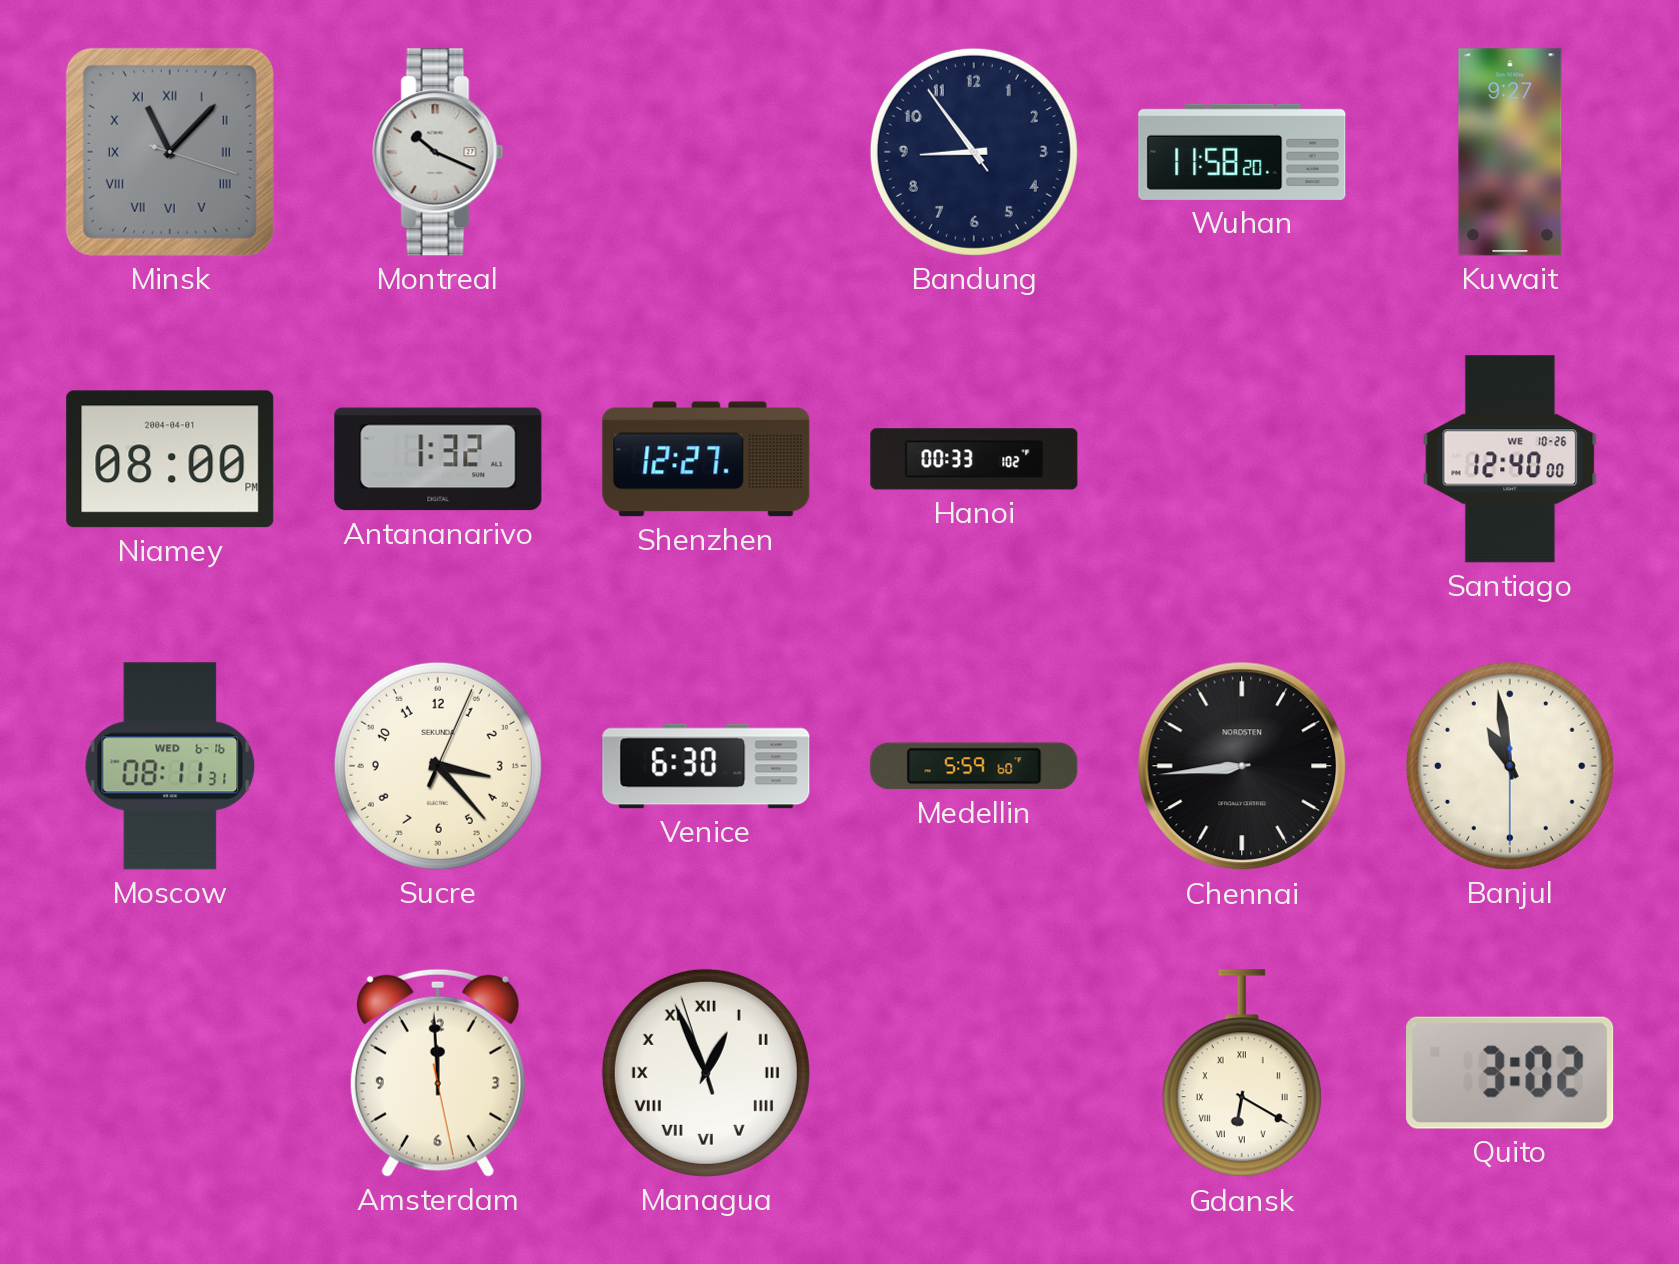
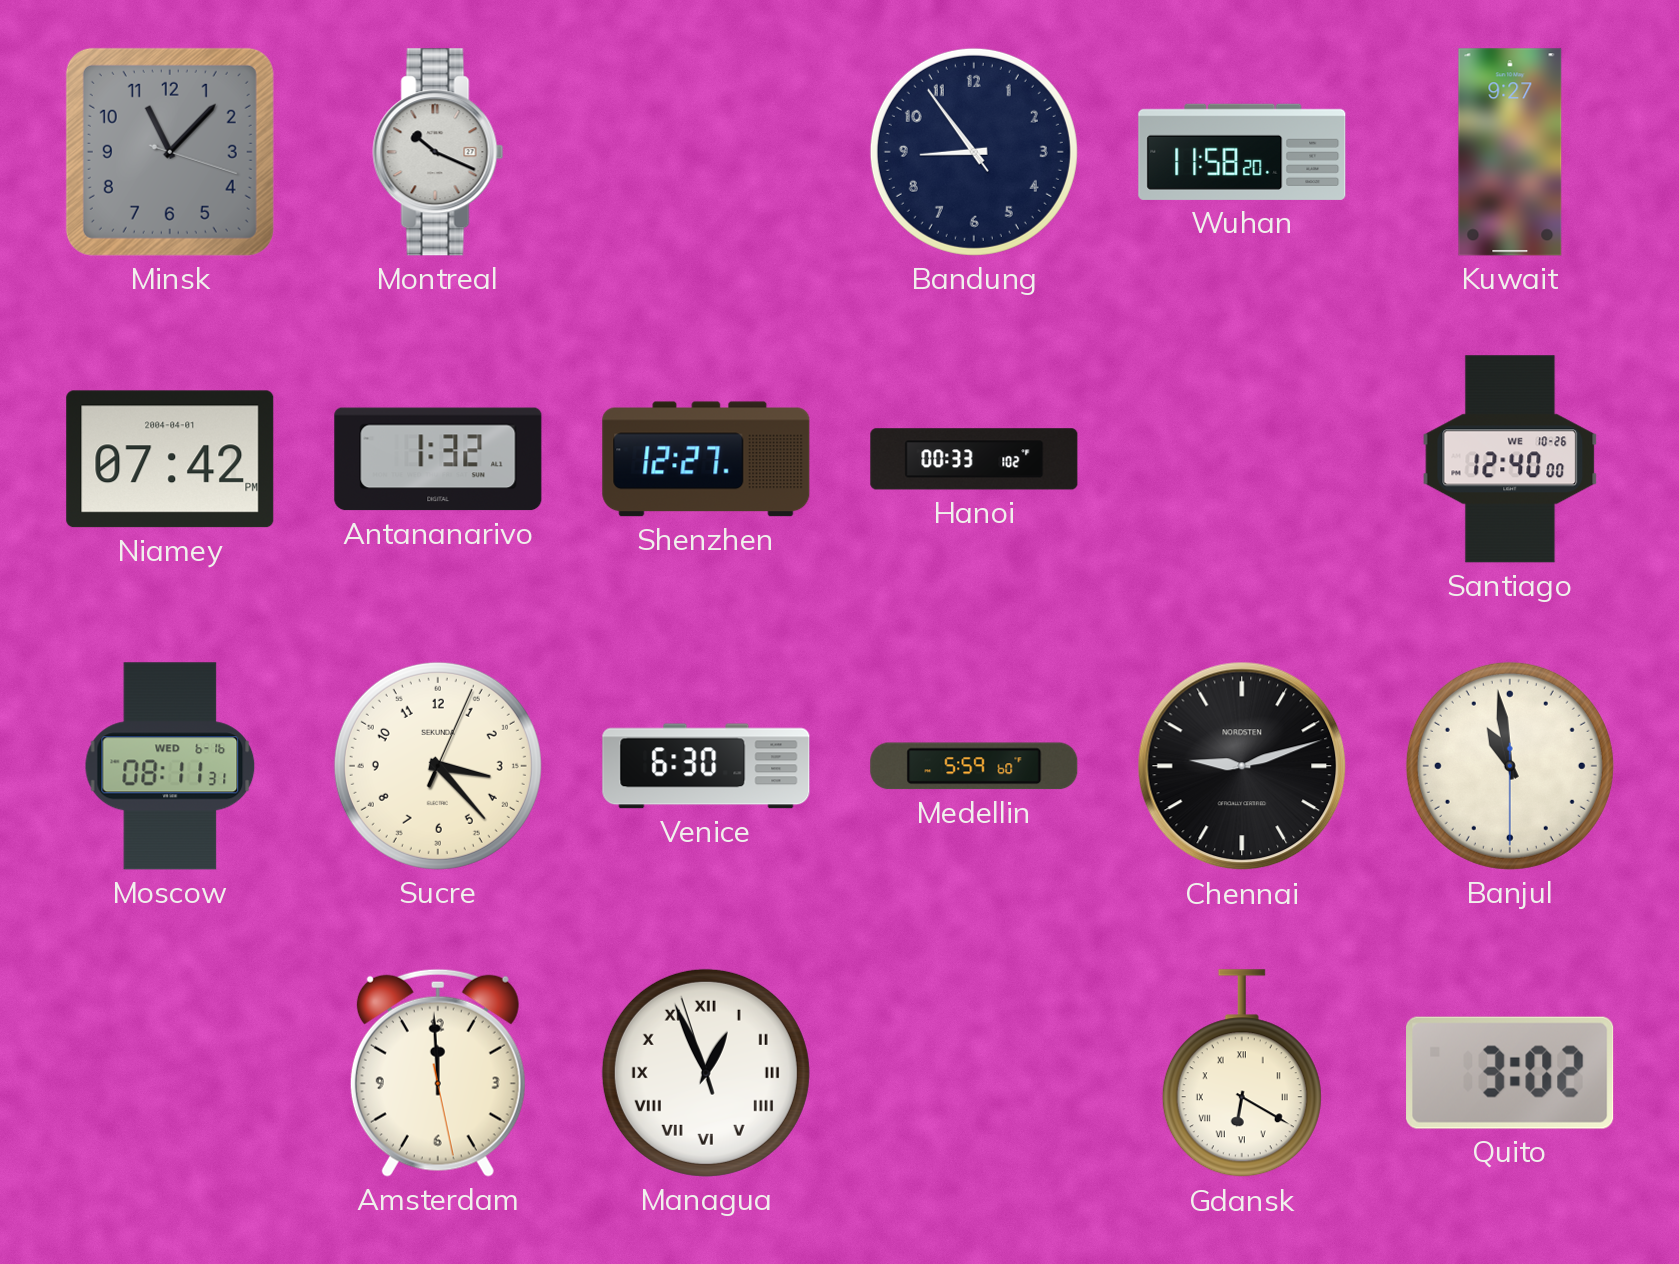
Minsk numerals: Roman -> Arabic (170, 152)
Niamey: 08:00 -> 07:42 (170, 459)
Chennai: 8:44 -> 9:12 (1242, 766)
